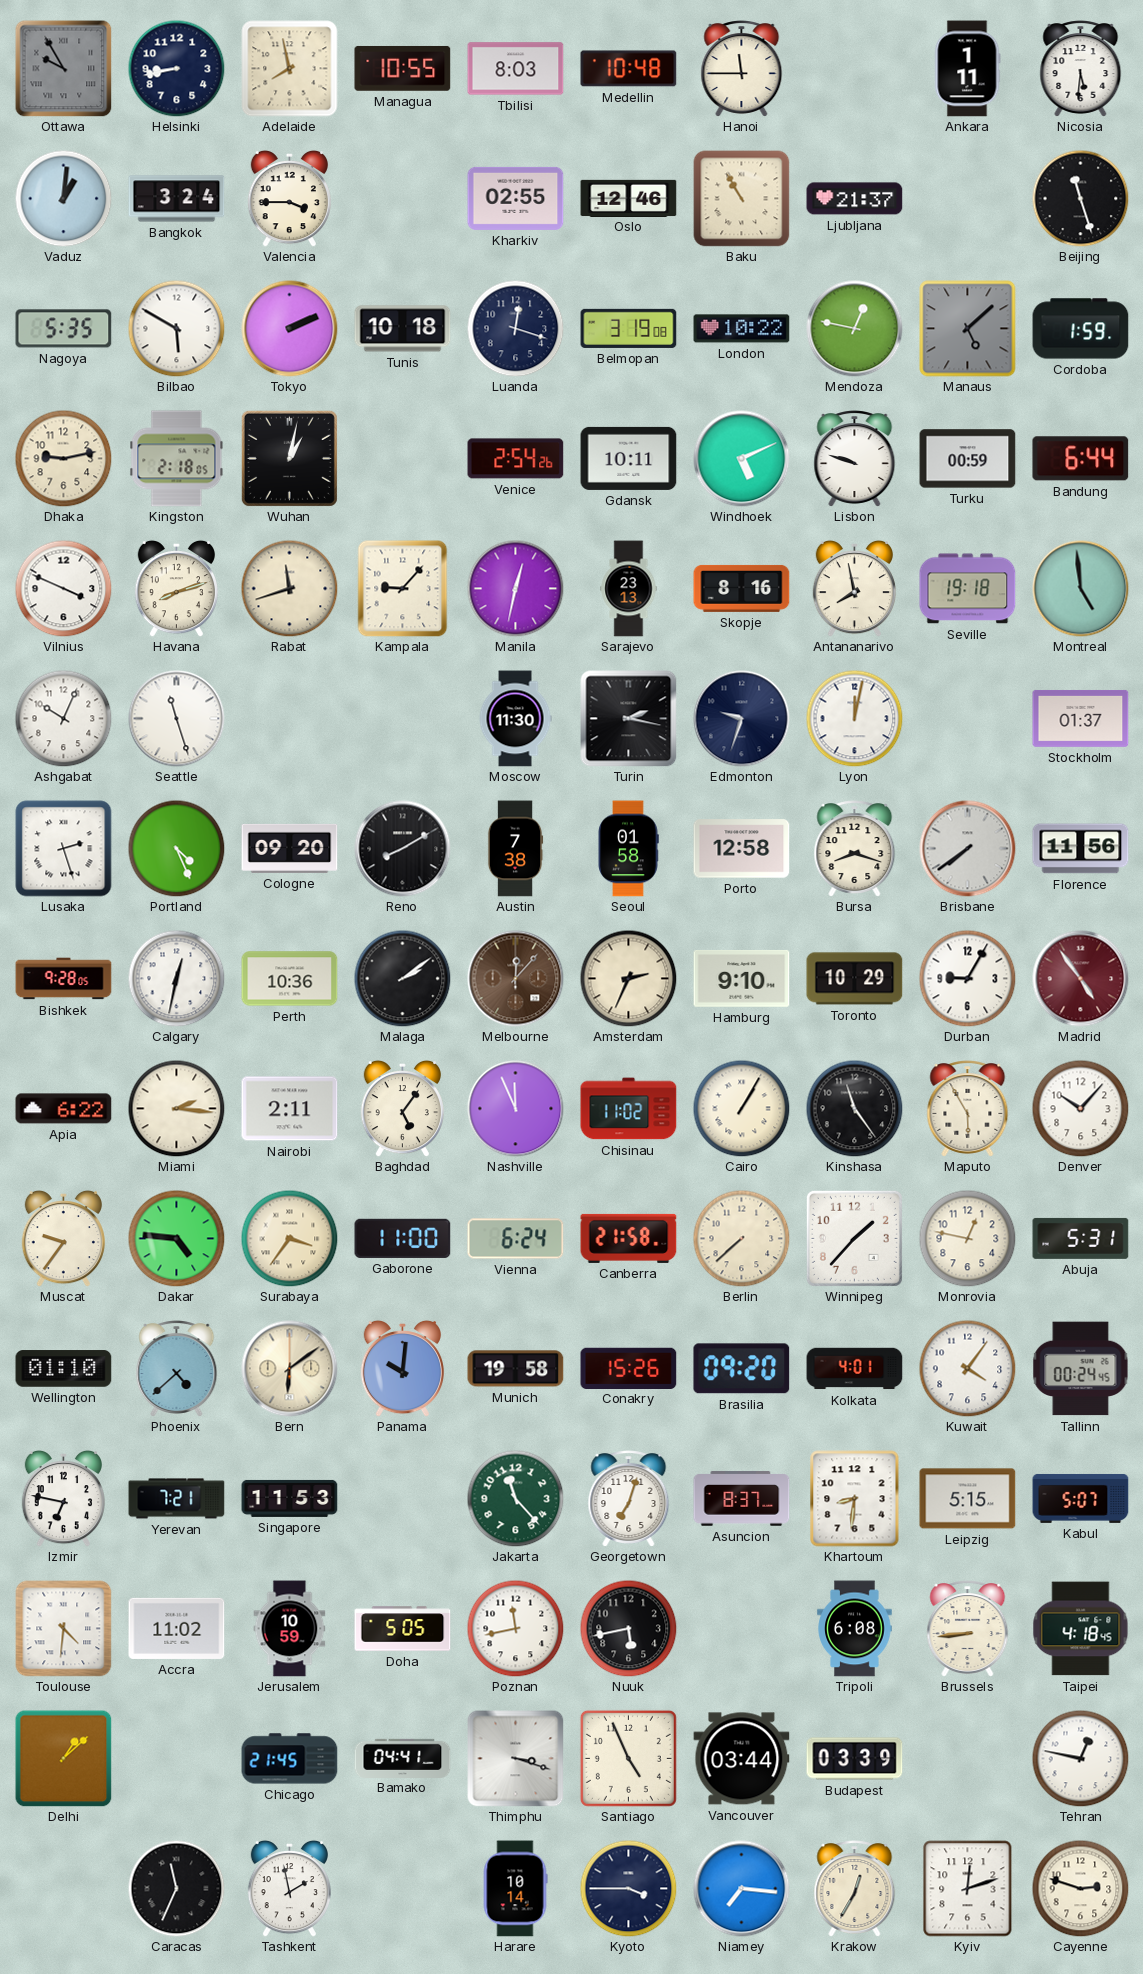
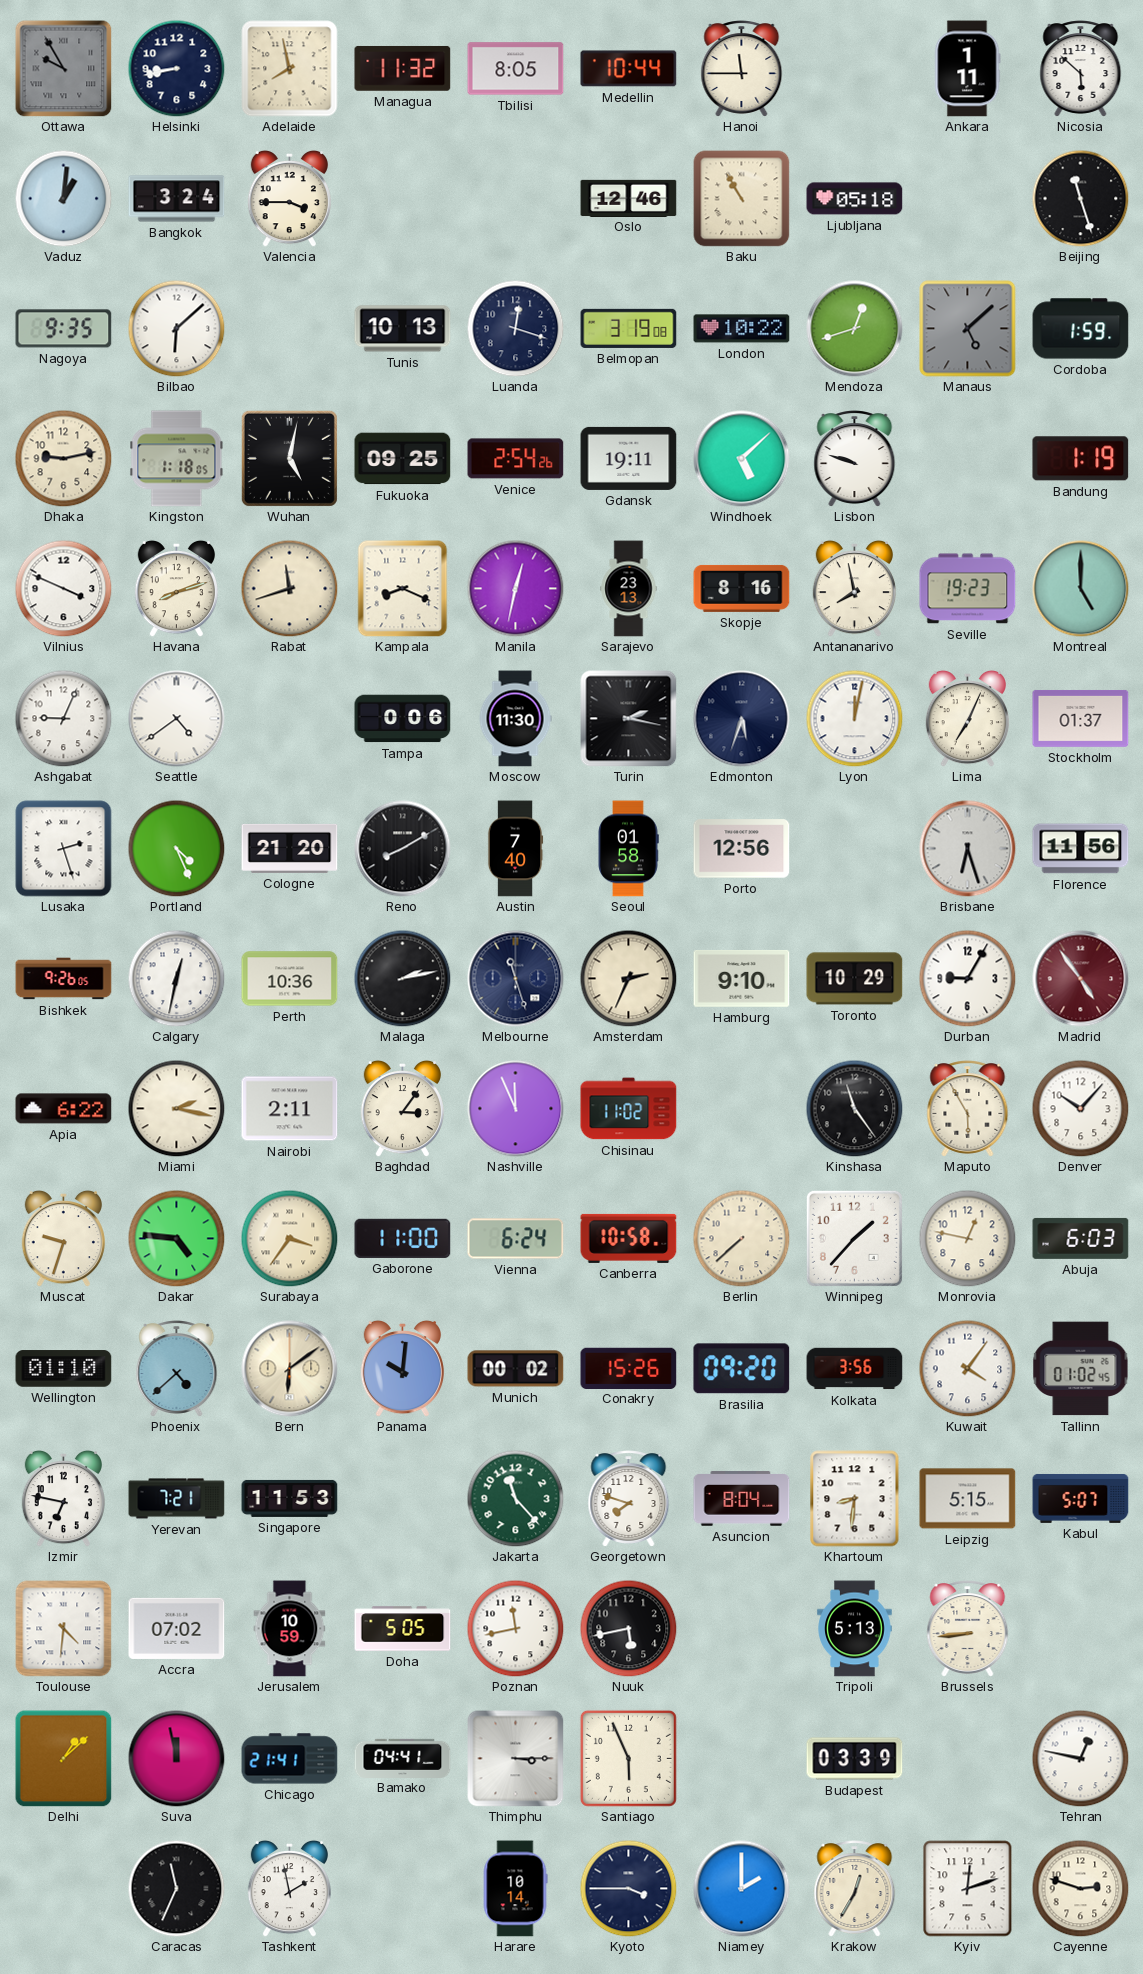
Managua: 10:55 -> 11:32 (403, 68)
Tbilisi: 8:03 -> 8:05 (516, 69)
Medellin: 10:48 -> 10:44 (629, 69)
Nicosia: 5:31 -> 5:52 (1081, 69)
Kharkiv: 02:55 -> none (516, 198)
Ljubljana: 21:37 -> 05:18 (855, 199)
Nagoya: 5:35 -> 9:35 (64, 329)
Bilbao: 5:50 -> 6:08 (176, 328)
Tokyo: 2:11 -> none (290, 329)
Tunis: 10:18 -> 10:13 (403, 329)
Mendoza: 12:47 -> 12:42 (855, 329)
Kingston: 2:18 -> 1:18 (177, 459)
Wuhan: 1:02 -> 5:02 (289, 458)
Fukuoka: none -> 09:25 (403, 459)
Gdansk: 10:11 -> 19:11 (629, 458)
Windhoek: 5:11 -> 5:08 (742, 459)
Turku: 00:59 -> none (968, 459)
Bandung: 6:44 -> 1:19 (1081, 459)
Kampala: 9:07 -> 8:19 (403, 589)
Seville: 19:18 -> 19:23 (968, 589)
Montreal: 4:59 -> 5:00 (1081, 589)
Ashgabat: 10:04 -> 9:04 (63, 718)
Seattle: 11:27 -> 4:39 (177, 719)
Tampa: none -> 0:06 (403, 719)
Edmonton: 9:33 -> 5:33 (742, 719)
Lima: none -> 7:04 (967, 718)
Cologne: 09:20 -> 21:20 (290, 848)
Austin: 7:38 -> 7:40 (515, 849)
Porto: 12:58 -> 12:56 (742, 849)
Bursa: 8:18 -> none (855, 849)
Brisbane: 7:39 -> 6:27 (968, 849)
Bishkek: 9:28 -> 9:26 (64, 979)
Malaga: 2:09 -> 2:13 (402, 978)
Melbourne: 12:07 -> 11:27 (516, 979)
Melbourne dial: brown -> navy (516, 979)
Miami: 2:16 -> 2:17 (176, 1108)
Baghdad: 5:06 -> 3:06 (402, 1108)
Cairo: 1:05 -> none (741, 1108)
Muscat: 9:36 -> 9:33 (63, 1238)
Canberra: 21:58 -> 10:58 (629, 1238)
Abuja: 5:31 -> 6:03 (1081, 1238)
Munich: 19:58 -> 00:02 (516, 1369)
Kolkata: 4:01 -> 3:56 (855, 1369)
Tallinn: 00:24 -> 01:02 (1081, 1369)
Georgetown: 7:03 -> 7:48 (629, 1499)
Asuncion: 8:37 -> 8:04 (742, 1499)
Accra: 11:02 -> 07:02 (177, 1628)
Tripoli: 6:08 -> 5:13 (855, 1629)
Taipei: 4:18 -> none (1081, 1629)
Suva: none -> 11:58 (177, 1759)
Chicago: 21:45 -> 21:41 (290, 1759)
Thimphu: 3:18 -> 3:15 (516, 1759)
Santiago: 4:56 -> 5:56 (628, 1758)
Vancouver: 03:44 -> none (742, 1759)
Niamey: 7:16 -> 2:00 (742, 1889)
